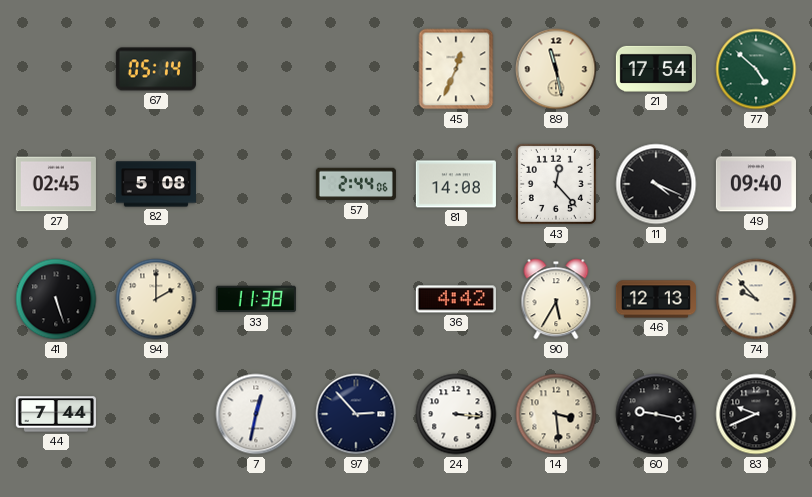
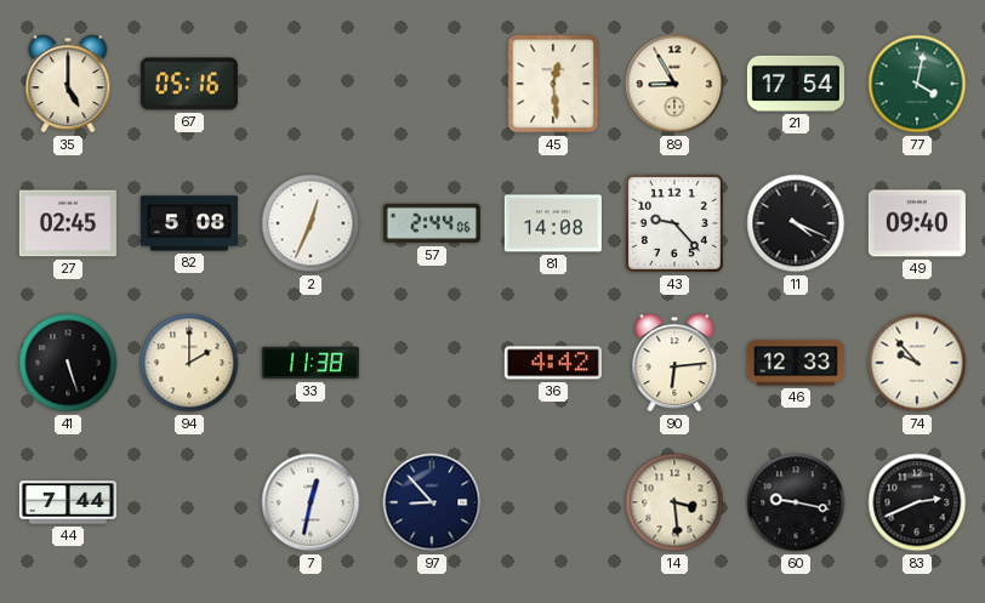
35: none -> 5:00 (68, 84)
67: 05:14 -> 05:16 (189, 84)
45: 12:34 -> 12:29 (553, 84)
89: 11:28 -> 8:55 (674, 84)
77: 4:52 -> 4:02 (917, 84)
2: none -> 12:34 (311, 223)
43: 12:23 -> 9:23 (674, 223)
90: 5:35 -> 6:14 (674, 363)
46: 12:13 -> 12:33 (796, 363)
97: 2:53 -> 8:53 (432, 502)
24: 3:16 -> none (456, 414)
83: 9:41 -> 2:41 (917, 502)
